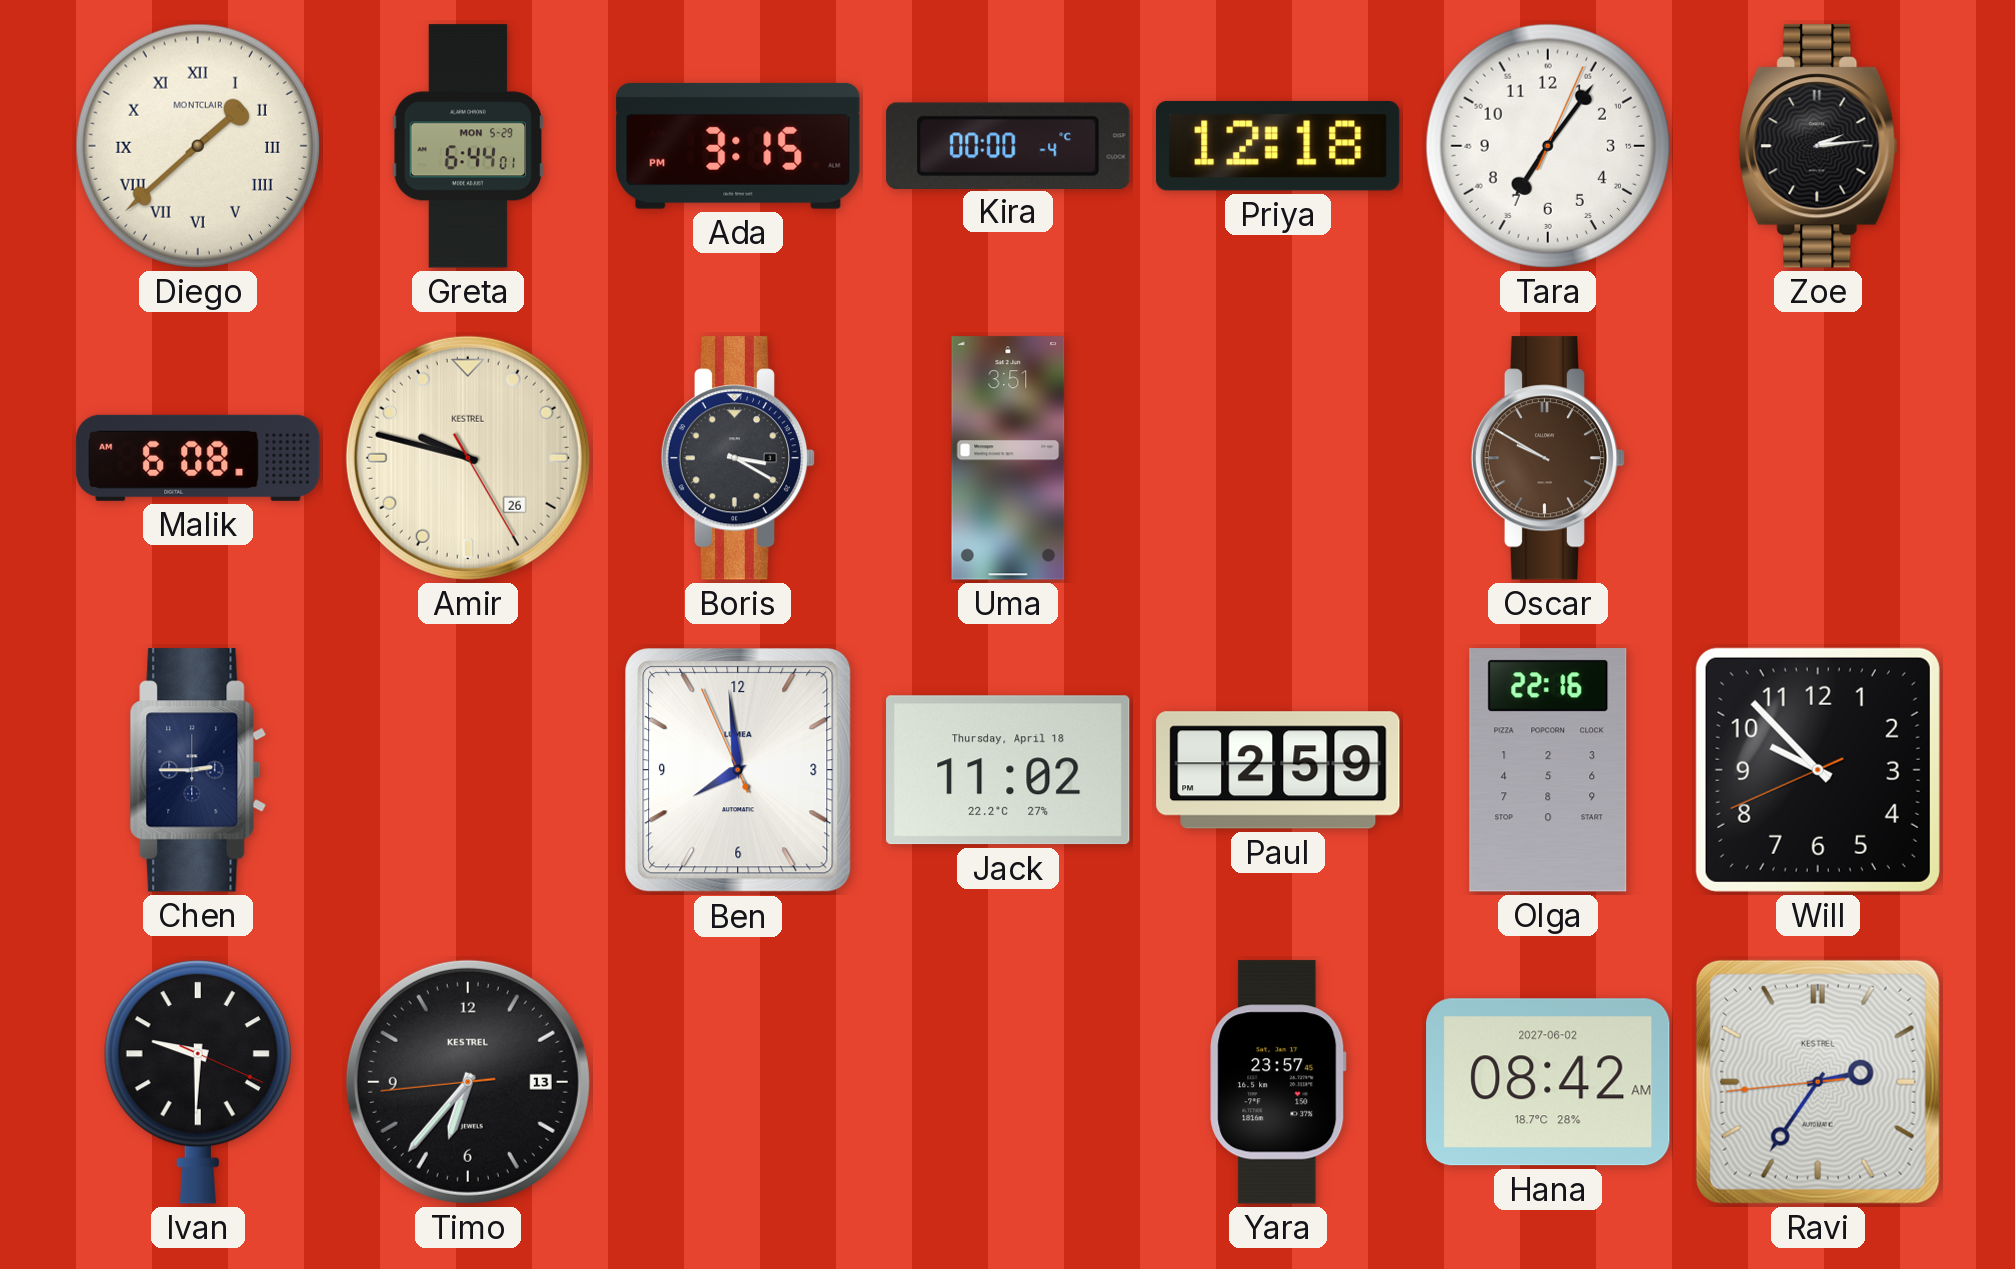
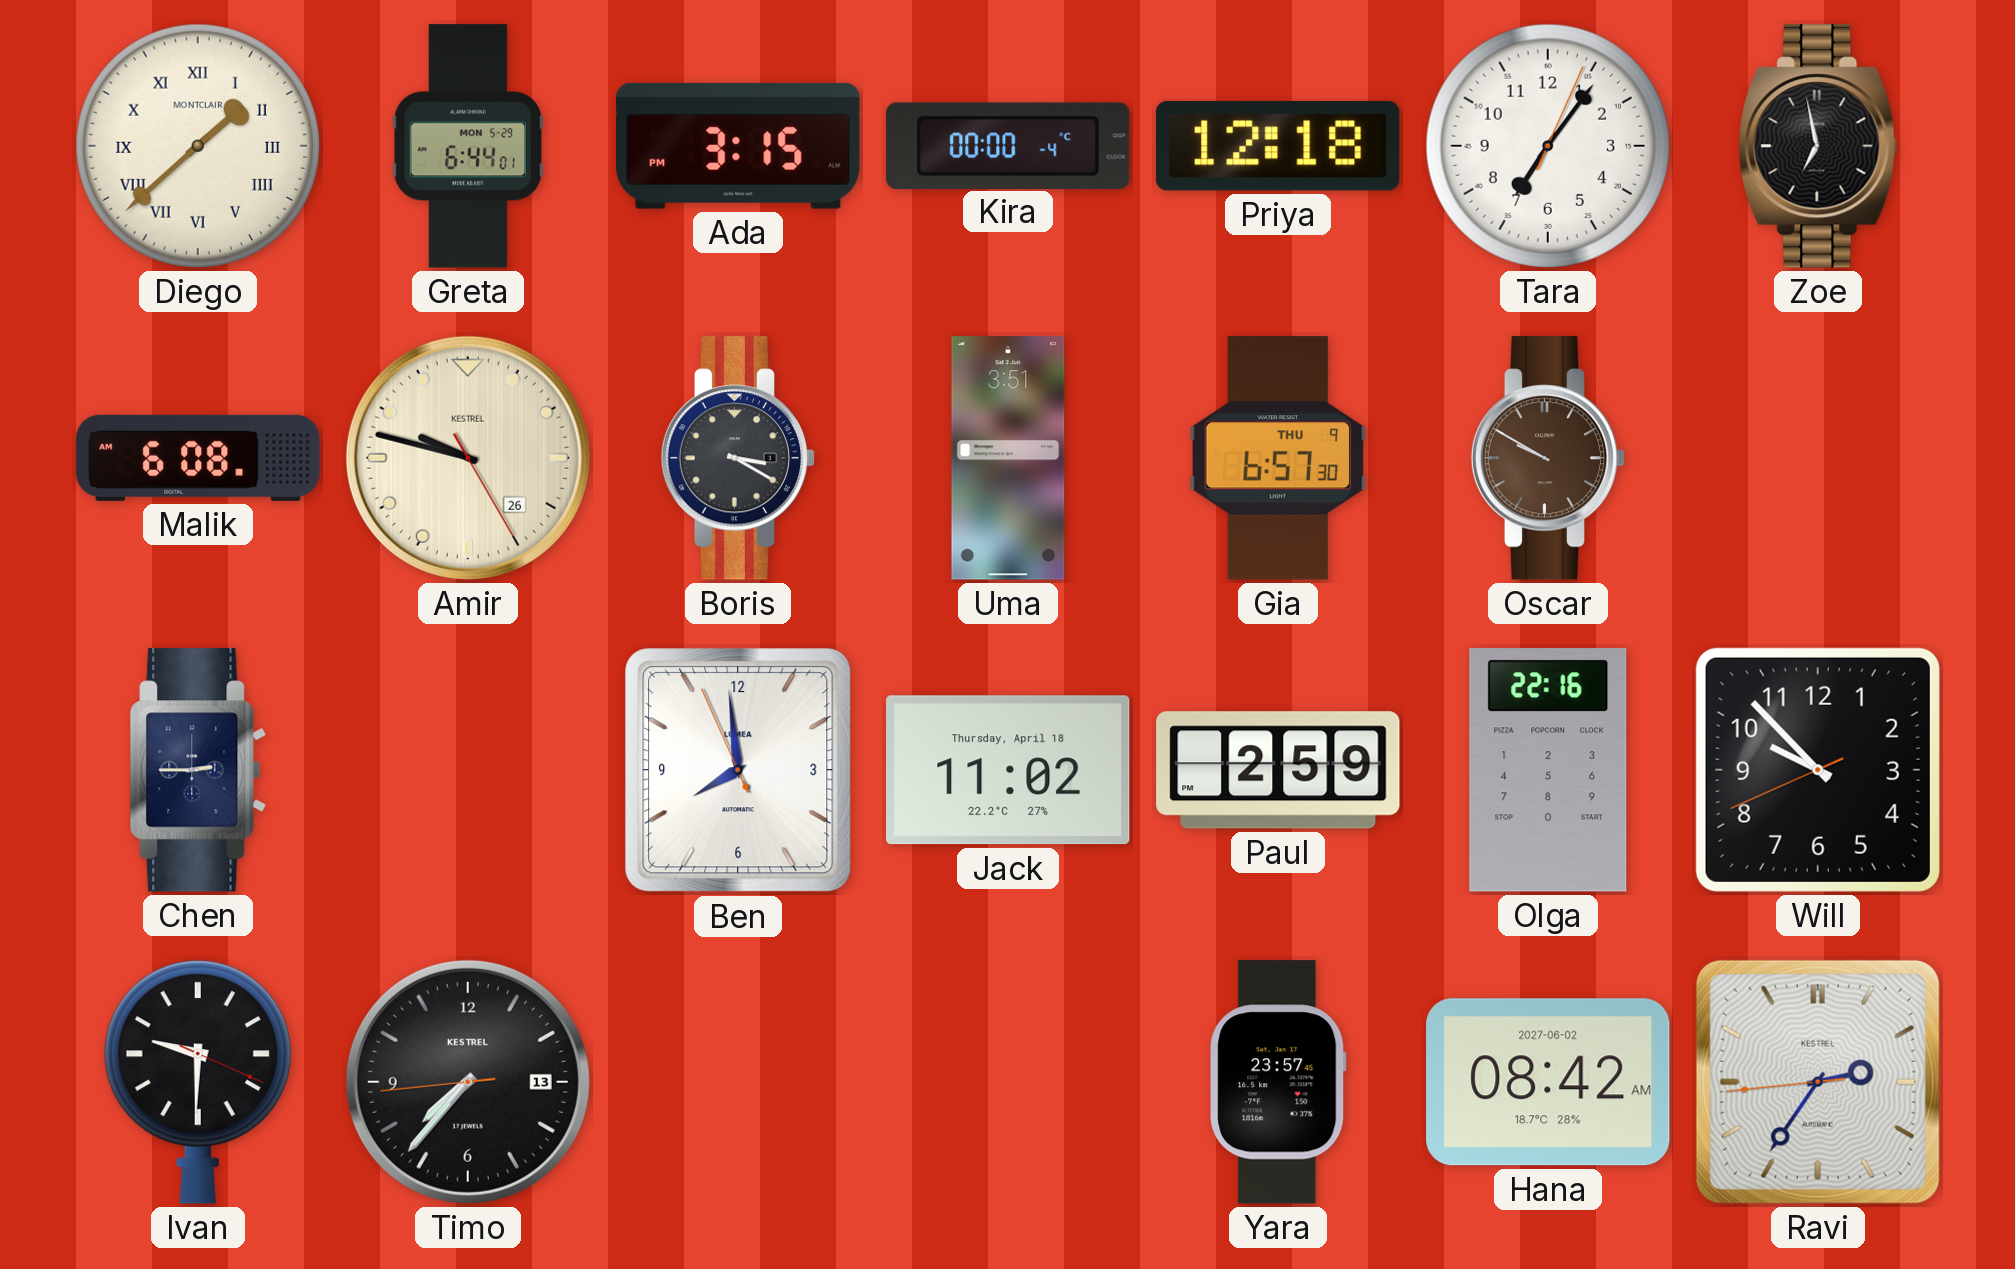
Zoe: 2:14 -> 6:58 (1818, 146)
Gia: none -> 6:57 (1278, 458)
Timo: 6:36 -> 7:36 (468, 1082)
